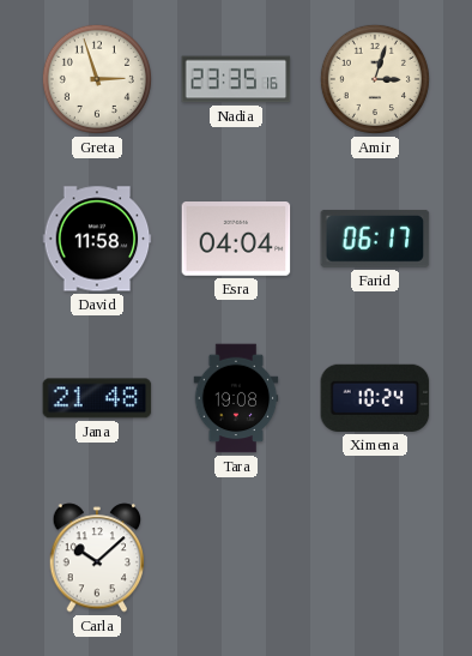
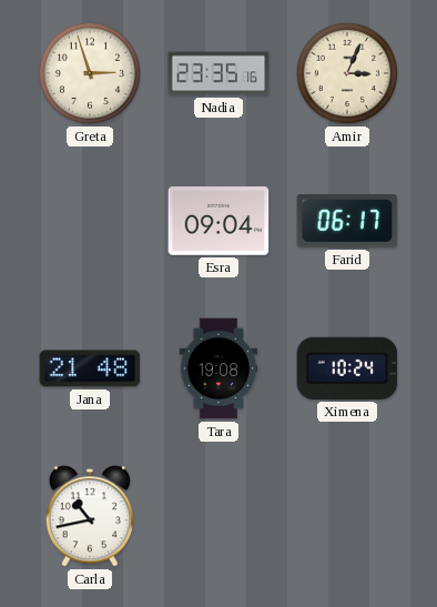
Amir: 3:03 -> 3:04 (347, 73)
David: 11:58 -> none (97, 239)
Esra: 04:04 -> 09:04 (218, 222)
Carla: 10:08 -> 10:43 (90, 516)
